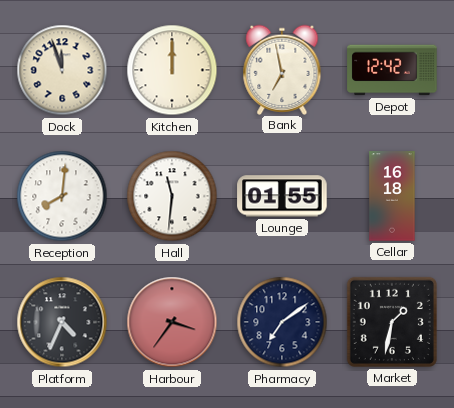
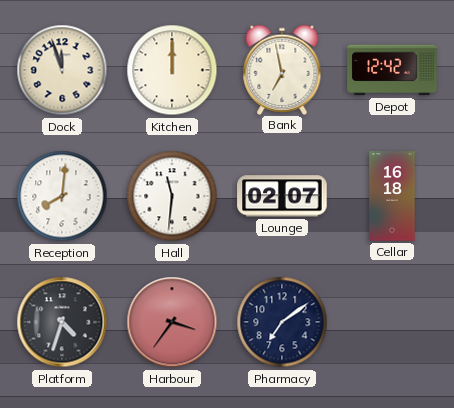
Lounge: 01:55 -> 02:07 (282, 196)
Platform: 4:34 -> 4:33 (62, 322)
Market: 1:32 -> none (392, 322)
